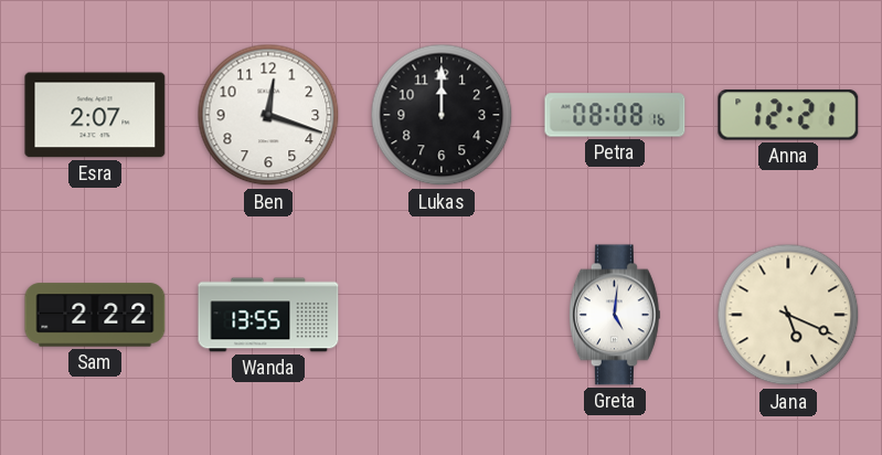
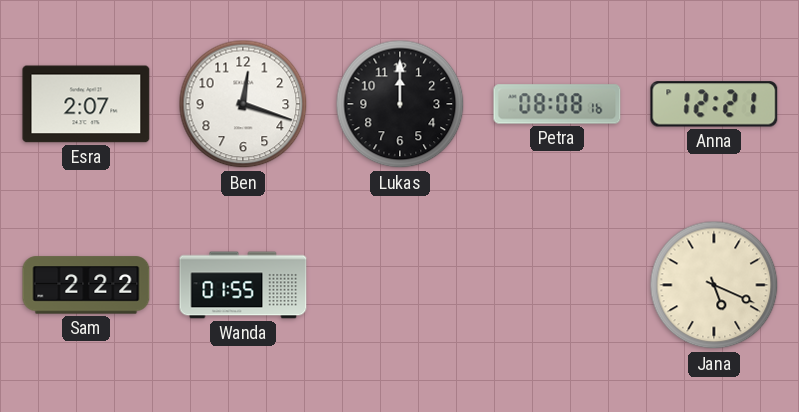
Wanda: 13:55 -> 01:55 (243, 285)
Greta: 5:01 -> none (615, 315)
